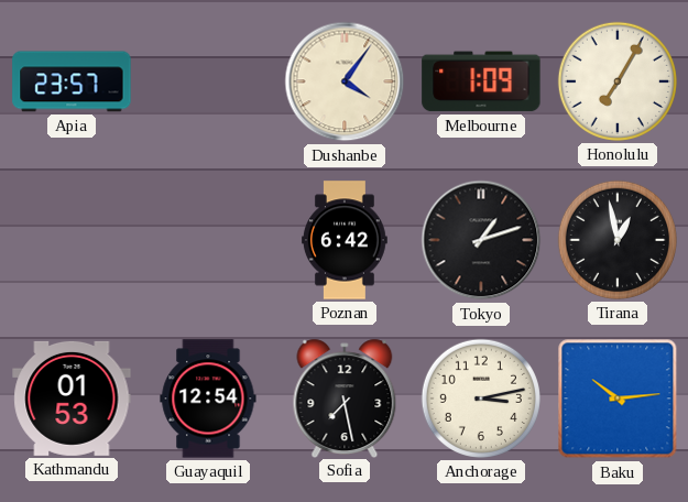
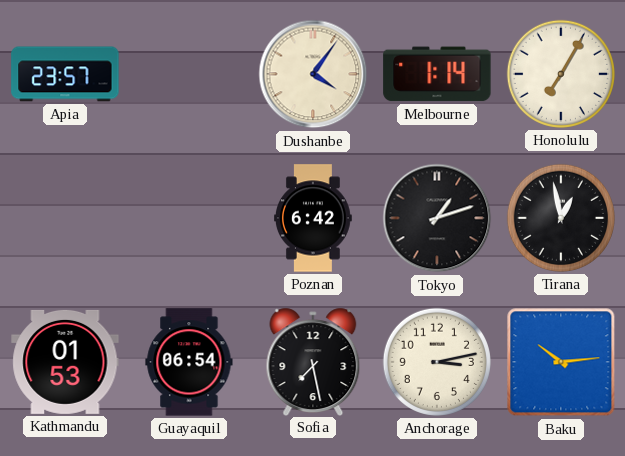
Melbourne: 1:09 -> 1:14 (437, 74)
Guayaquil: 12:54 -> 06:54 (189, 362)
